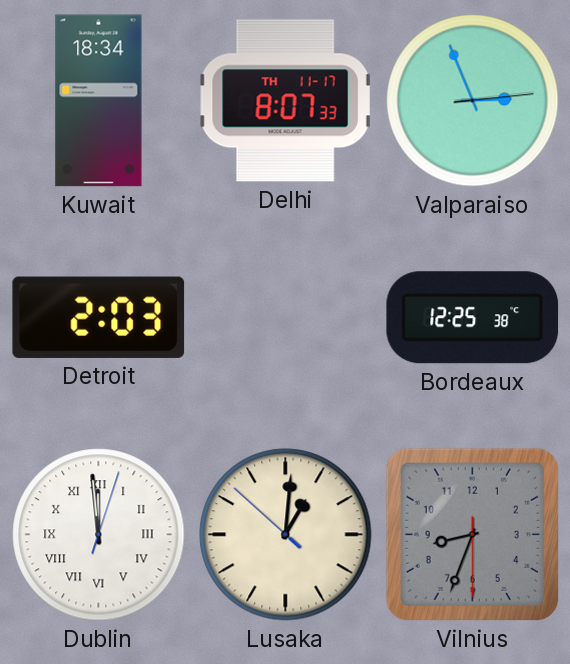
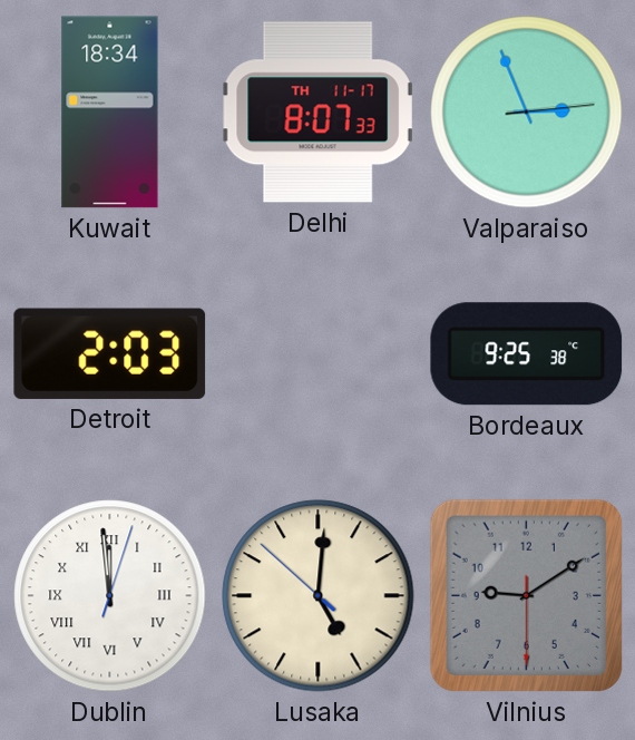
Bordeaux: 12:25 -> 9:25 (527, 354)
Lusaka: 1:00 -> 5:00 (319, 596)
Vilnius: 8:33 -> 9:09 (526, 595)
